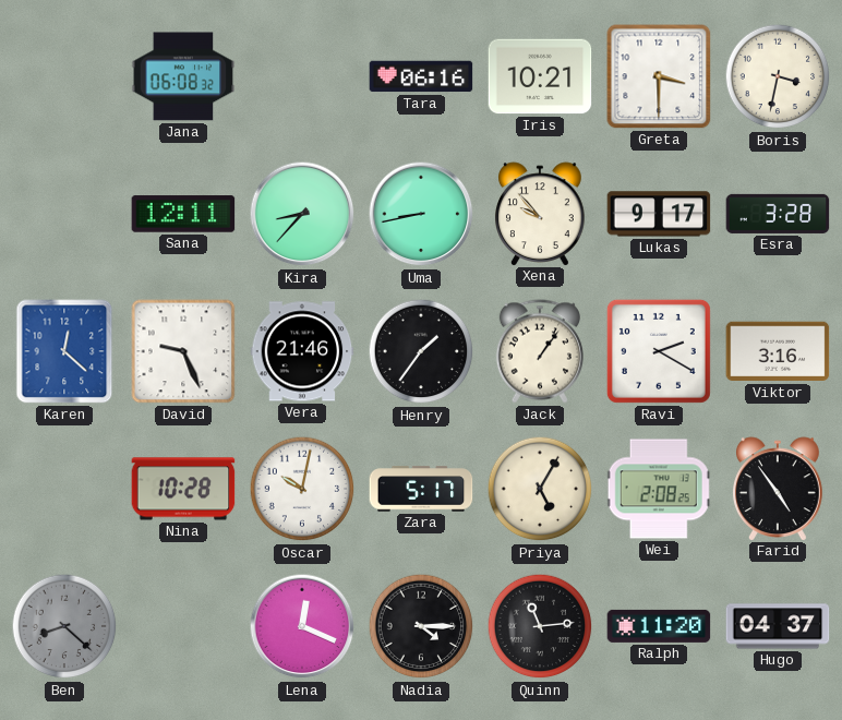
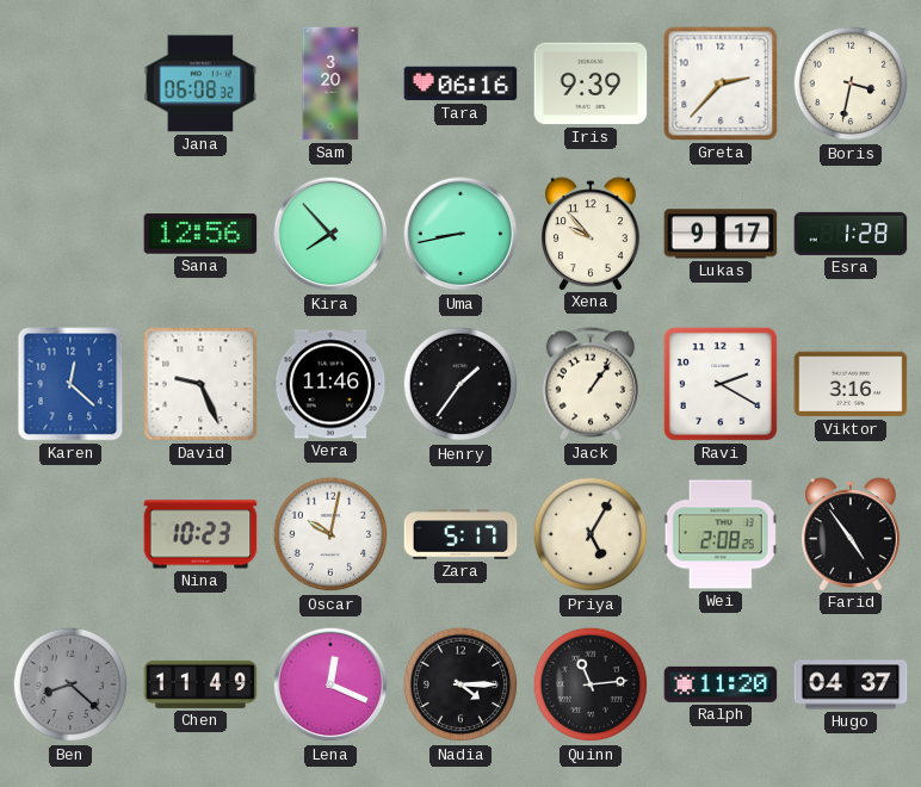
Sam: none -> 3:20 (330, 83)
Iris: 10:21 -> 9:39 (591, 83)
Greta: 3:30 -> 2:37 (721, 83)
Sana: 12:11 -> 12:56 (200, 234)
Kira: 8:37 -> 7:53 (330, 234)
Esra: 3:28 -> 1:28 (851, 234)
Vera: 21:46 -> 11:46 (330, 384)
Nina: 10:28 -> 10:23 (200, 534)
Chen: none -> 11:49 (200, 684)
